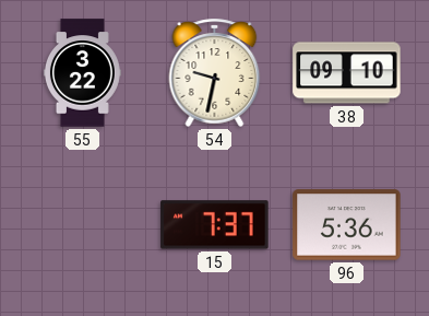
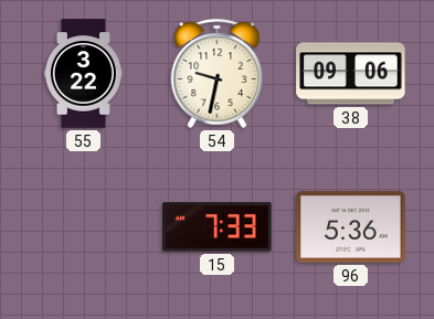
38: 09:10 -> 09:06 (351, 74)
15: 7:37 -> 7:33 (218, 227)
